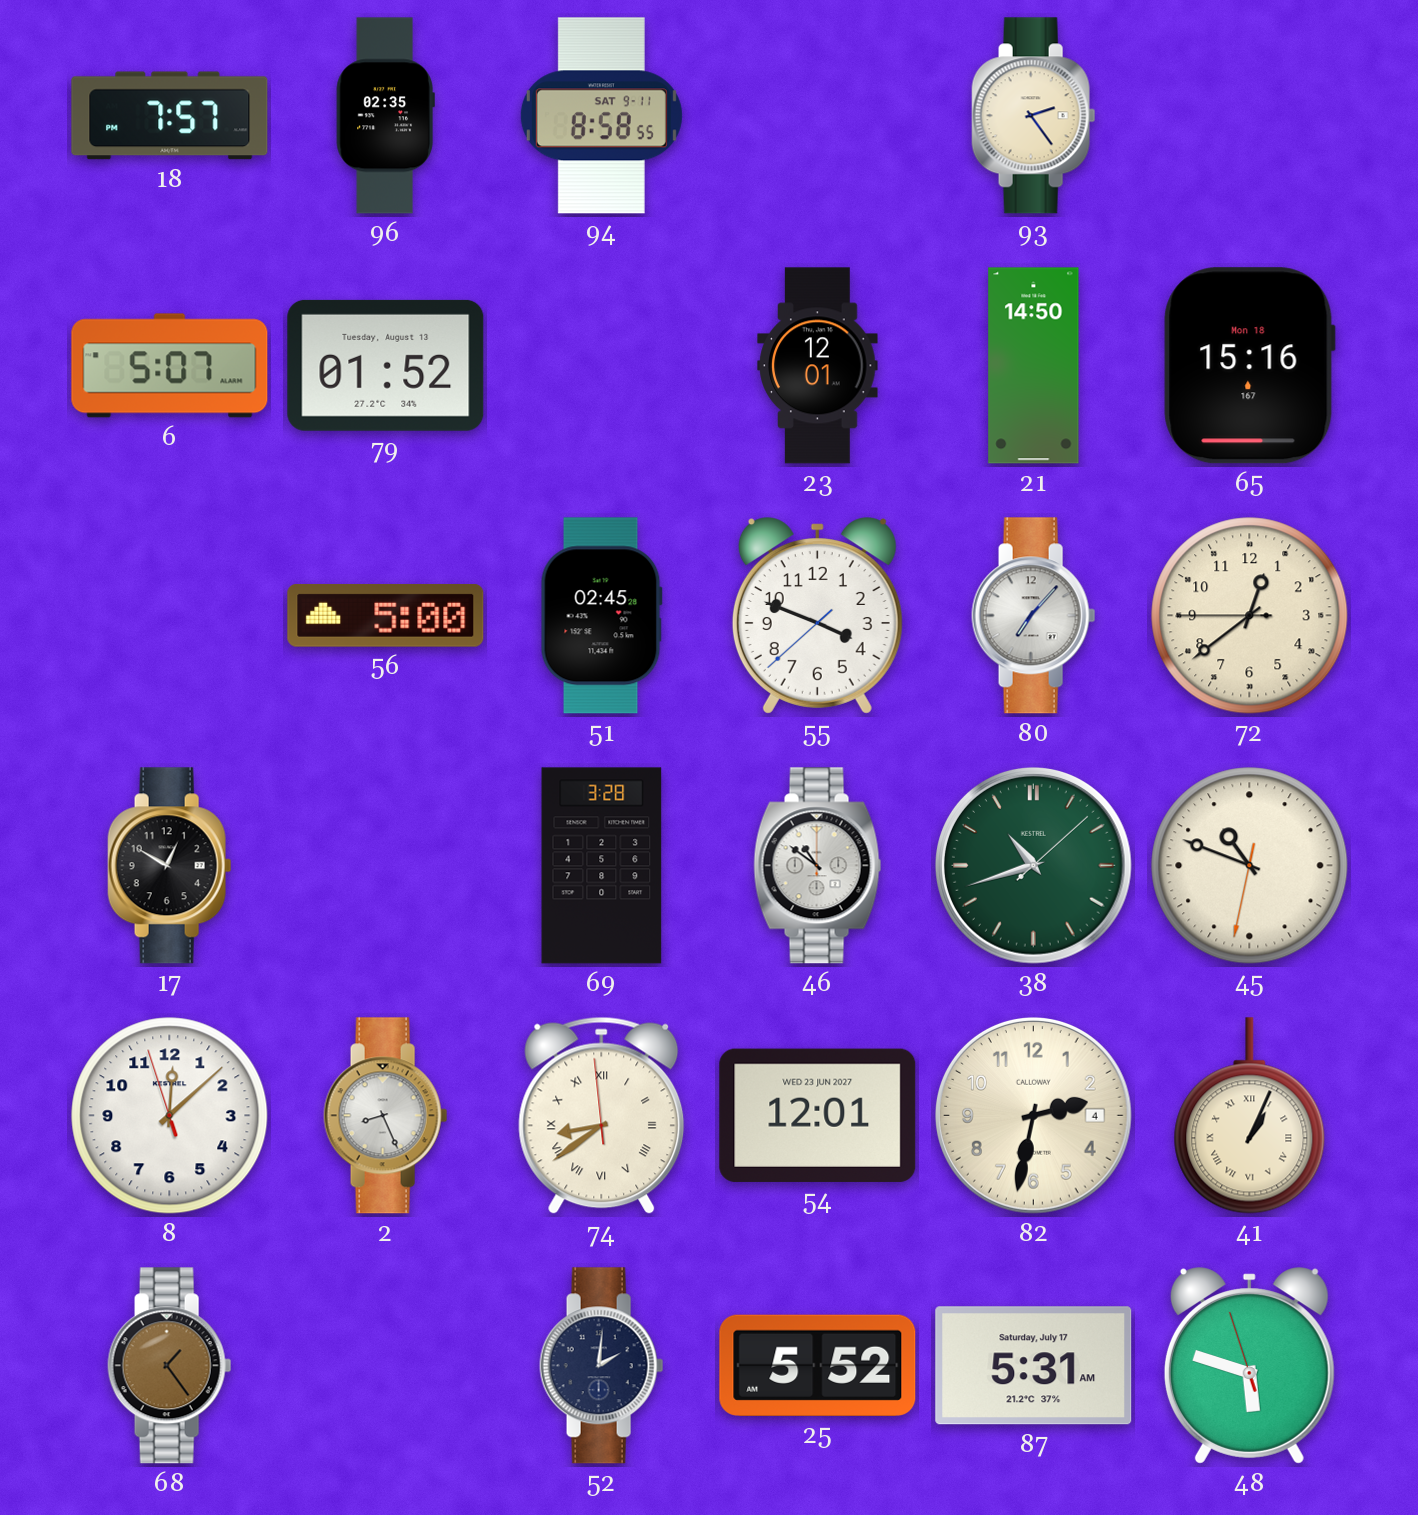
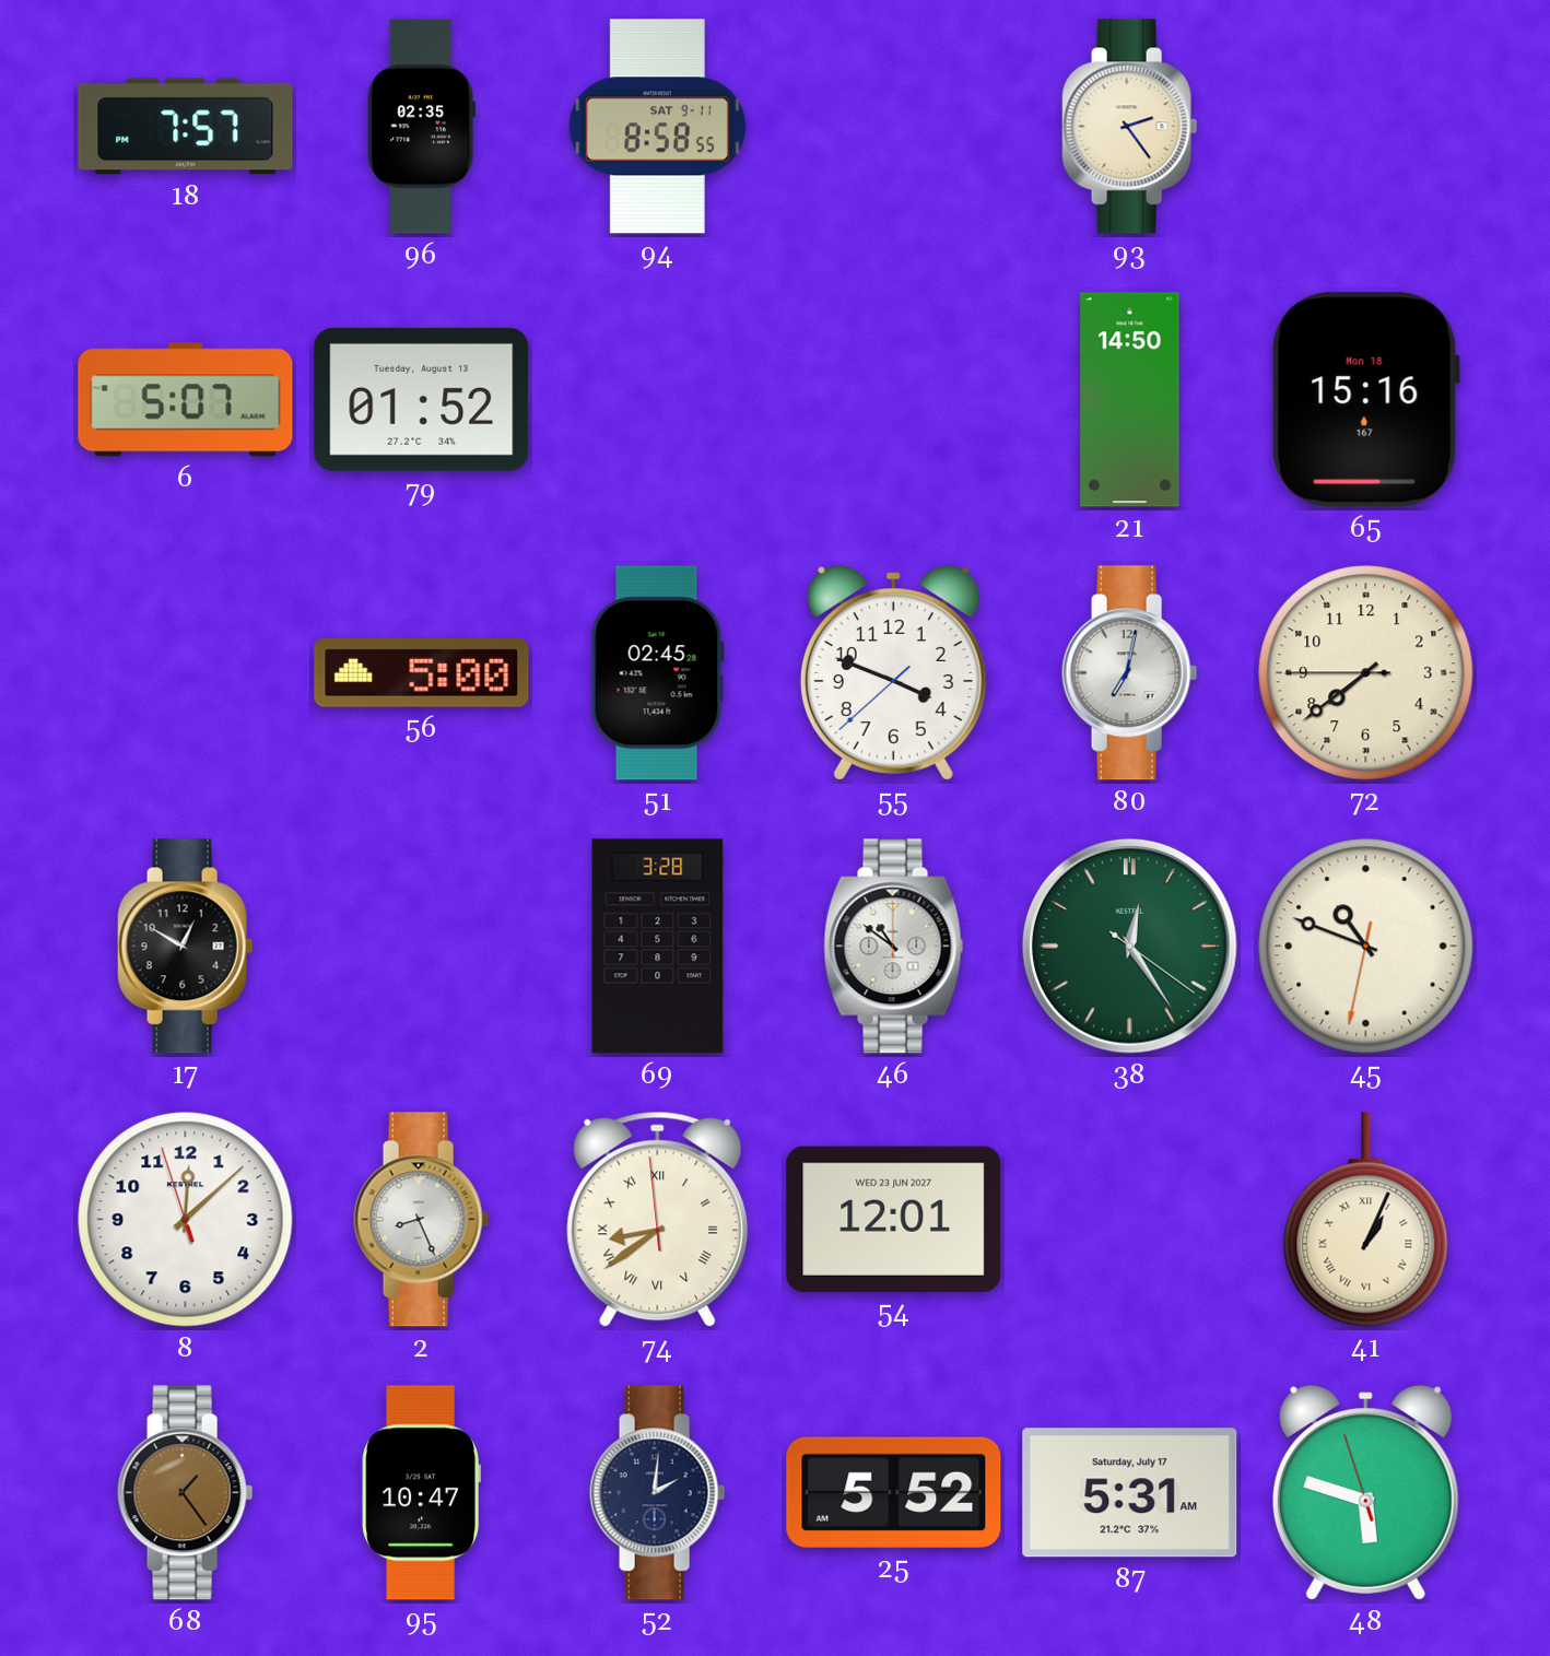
23: 12:01 -> none (818, 366)
80: 7:07 -> 7:02 (1130, 673)
72: 12:38 -> 7:38 (1366, 673)
38: 10:42 -> 12:24 (1130, 947)
82: 2:32 -> none (1034, 1116)
95: none -> 10:47 (421, 1493)
